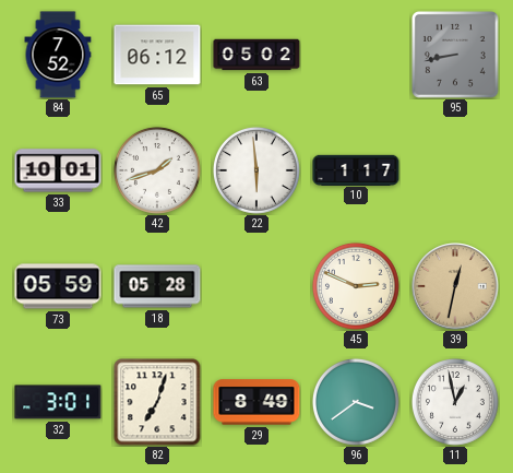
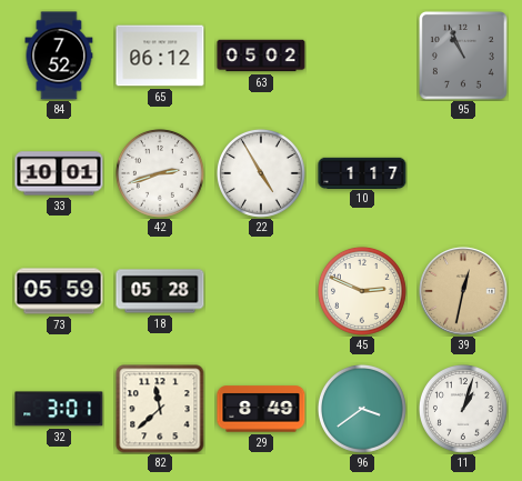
95: 8:43 -> 10:56 (463, 56)
42: 1:42 -> 2:42 (160, 173)
22: 5:59 -> 4:55 (261, 173)
82: 7:03 -> 11:38 (160, 409)
11: 12:58 -> 1:03 (463, 409)
